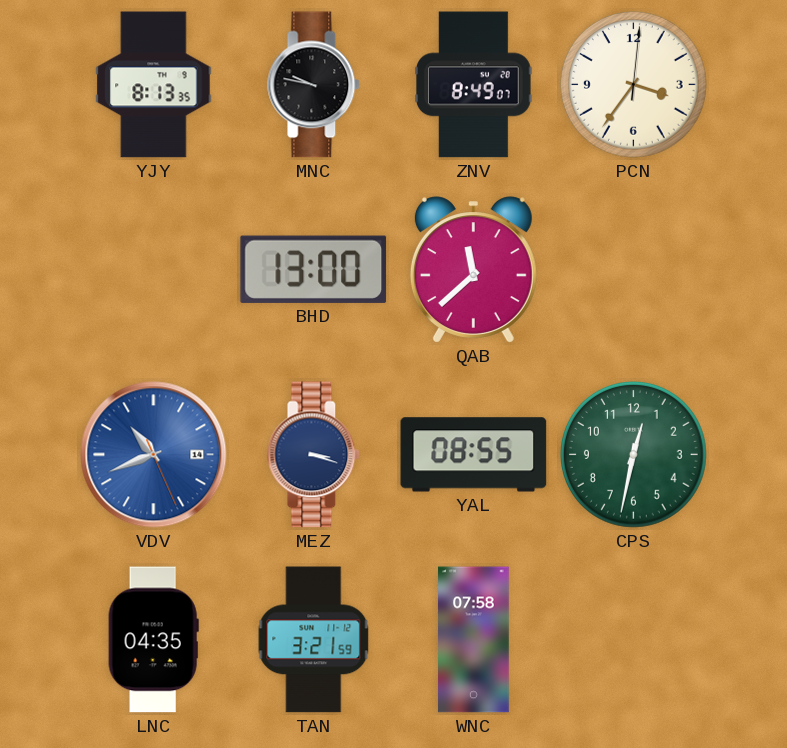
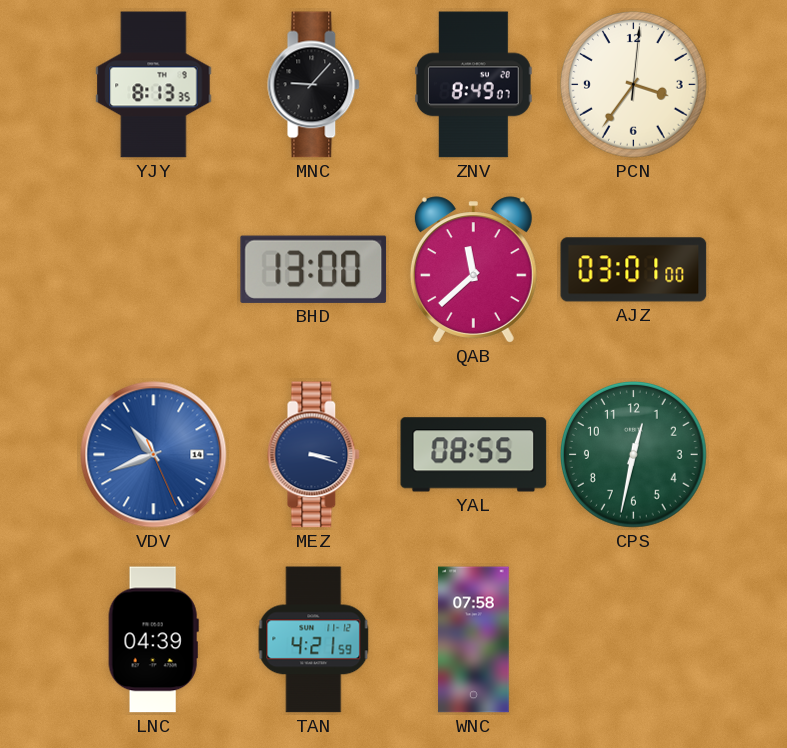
MNC: 9:47 -> 9:07 (314, 85)
AJZ: none -> 03:01 (634, 270)
LNC: 04:35 -> 04:39 (153, 640)
TAN: 3:21 -> 4:21 (314, 640)
